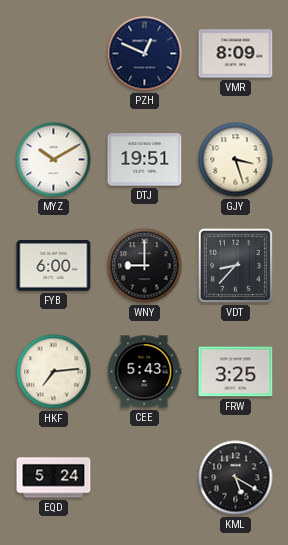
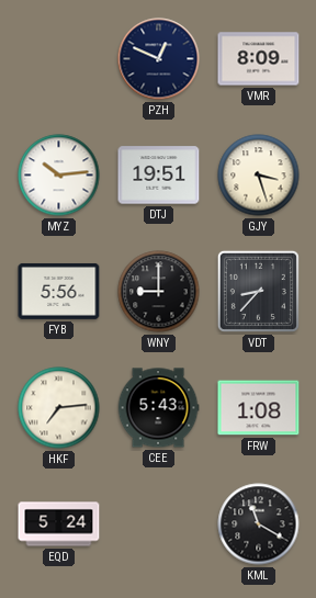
MYZ: 10:10 -> 10:14 (59, 176)
FYB: 6:00 -> 5:56 (59, 291)
FRW: 3:25 -> 1:08 (259, 408)
KML: 5:20 -> 11:20 (259, 524)
